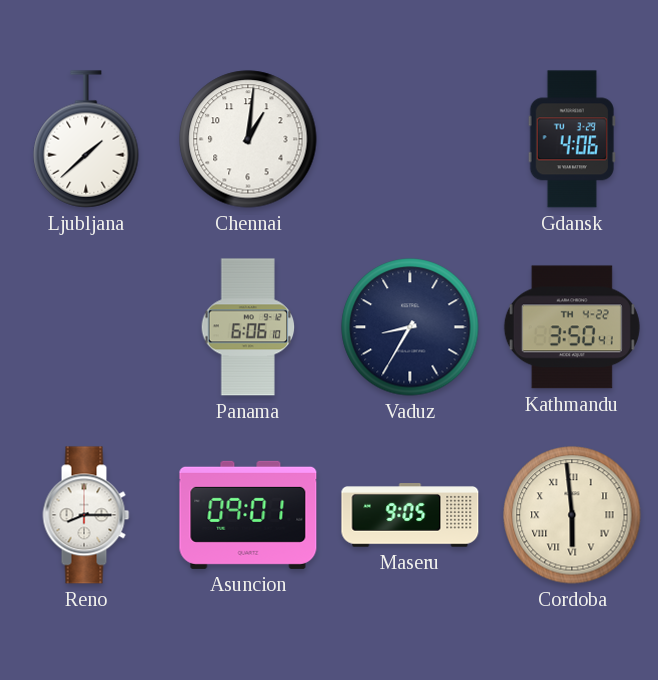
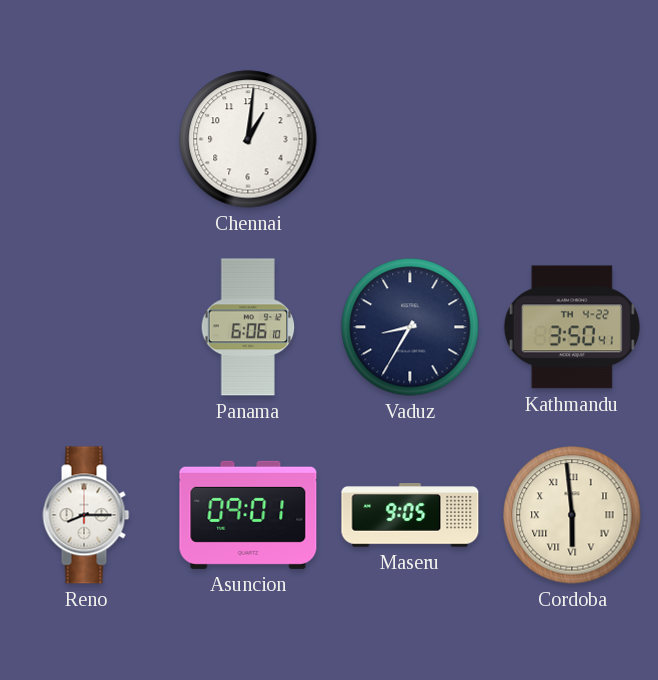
Ljubljana: 1:38 -> none (86, 139)
Gdansk: 4:06 -> none (572, 139)
